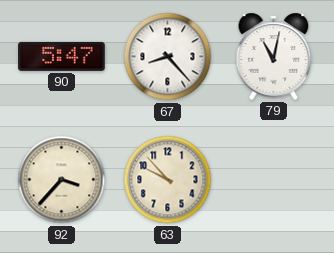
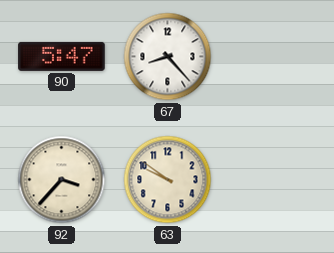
79: 11:02 -> none (274, 56)
63: 9:53 -> 9:51 (168, 180)
